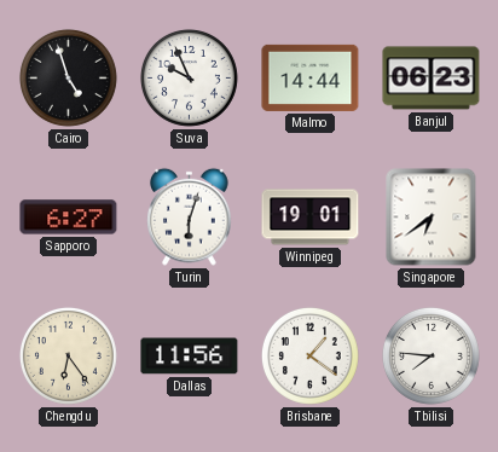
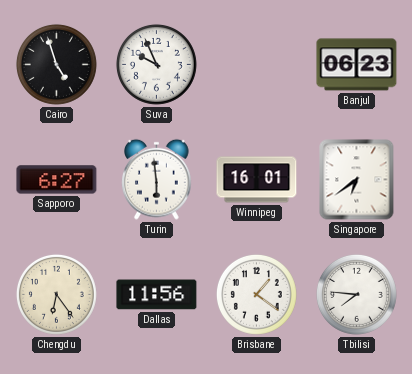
Malmo: 14:44 -> none (311, 77)
Turin: 6:03 -> 5:59 (157, 179)
Winnipeg: 19:01 -> 16:01 (257, 180)
